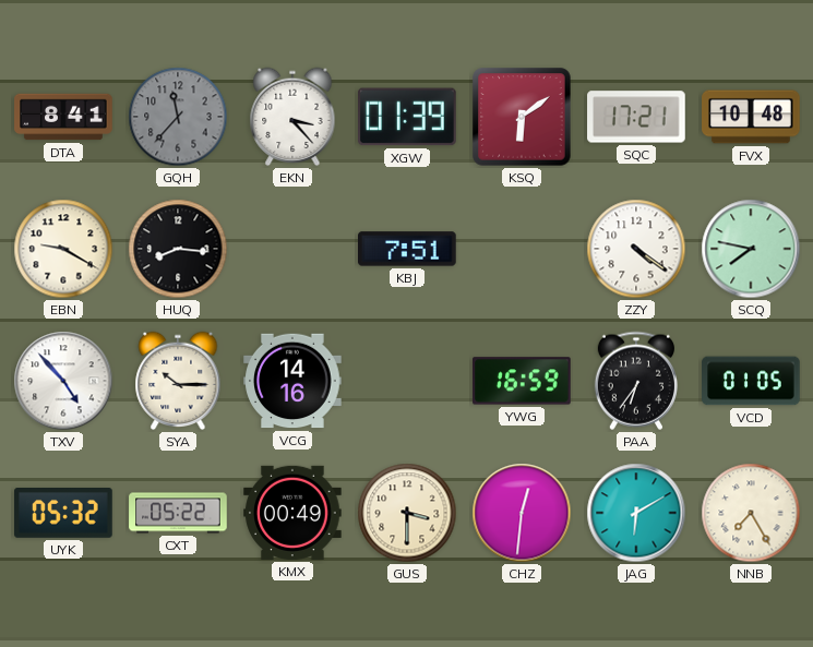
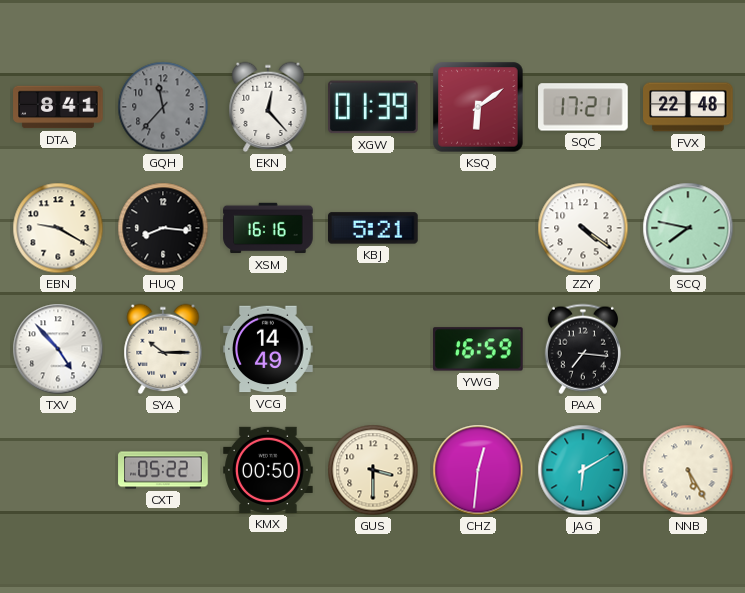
EKN: 3:23 -> 12:23 (268, 107)
FVX: 10:48 -> 22:48 (688, 107)
XSM: none -> 16:16 (268, 228)
KBJ: 7:51 -> 5:21 (373, 228)
VCG: 14:16 -> 14:49 (268, 349)
PAA: 6:36 -> 7:16 (583, 349)
VCD: 01:05 -> none (751, 381)
UYK: 05:32 -> none (63, 514)
KMX: 00:49 -> 00:50 (268, 470)
NNB: 7:25 -> 5:25 (688, 470)
